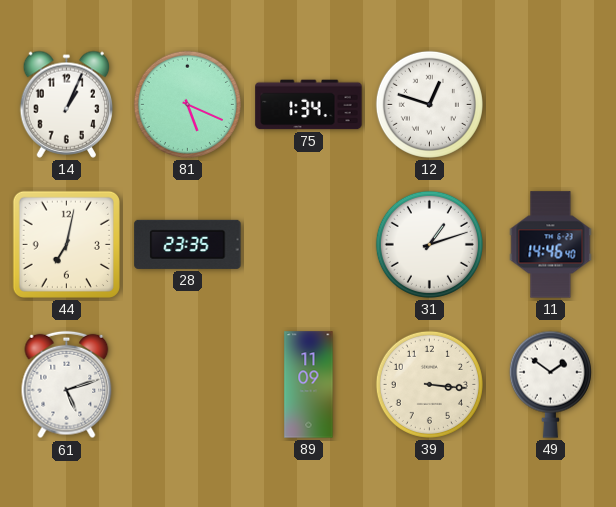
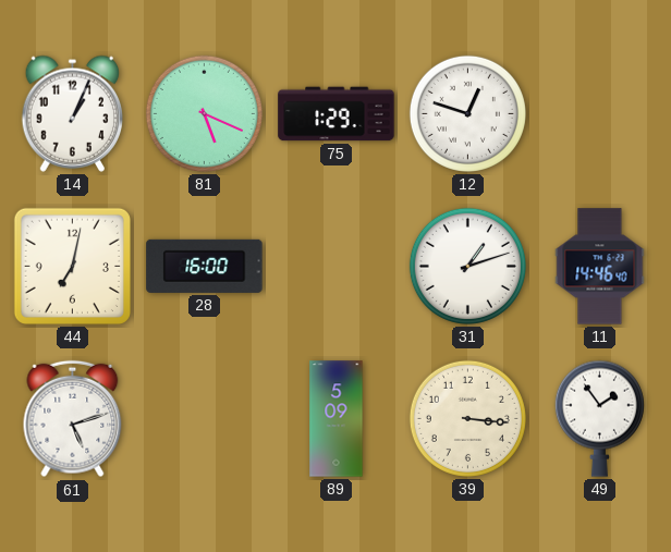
75: 1:34 -> 1:29 (337, 114)
28: 23:35 -> 16:00 (205, 266)
89: 11:09 -> 5:09 (337, 419)
49: 1:51 -> 1:54 (599, 418)
